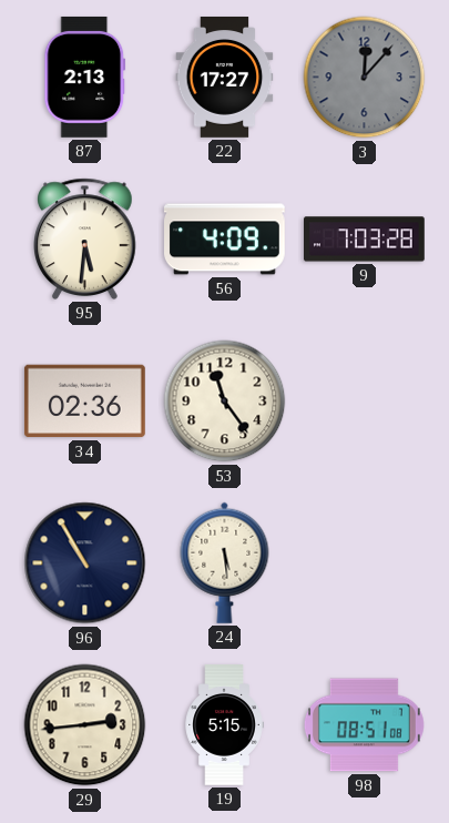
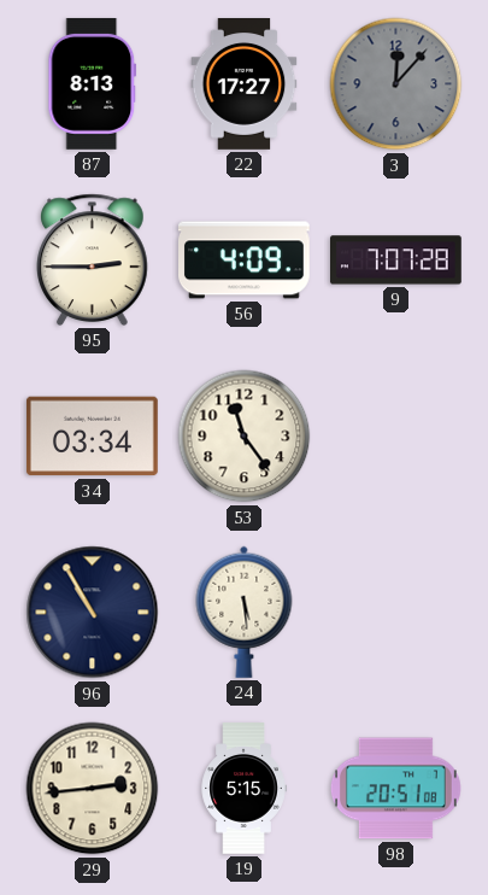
87: 2:13 -> 8:13 (93, 84)
95: 5:31 -> 2:45 (93, 259)
9: 7:03 -> 7:07 (396, 261)
34: 02:36 -> 03:34 (92, 437)
98: 08:51 -> 20:51 (395, 789)
